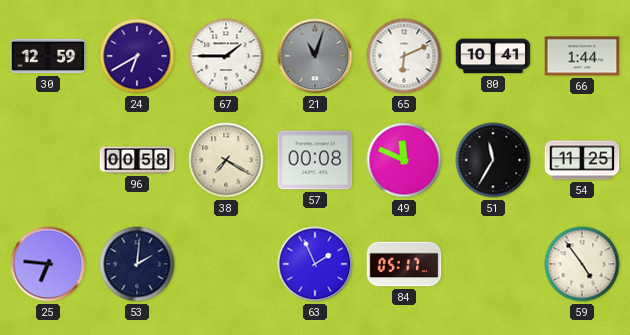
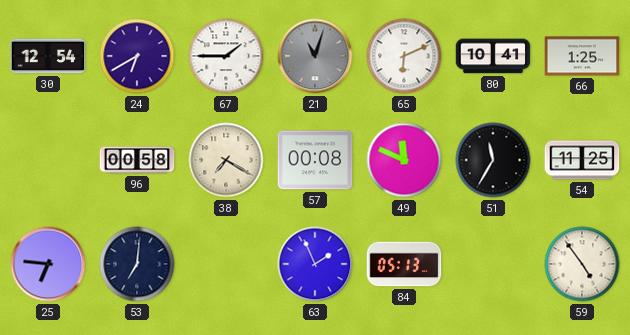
30: 12:59 -> 12:54 (48, 56)
66: 1:44 -> 1:25 (582, 56)
53: 2:01 -> 7:01 (137, 264)
84: 05:17 -> 05:13 (404, 264)
